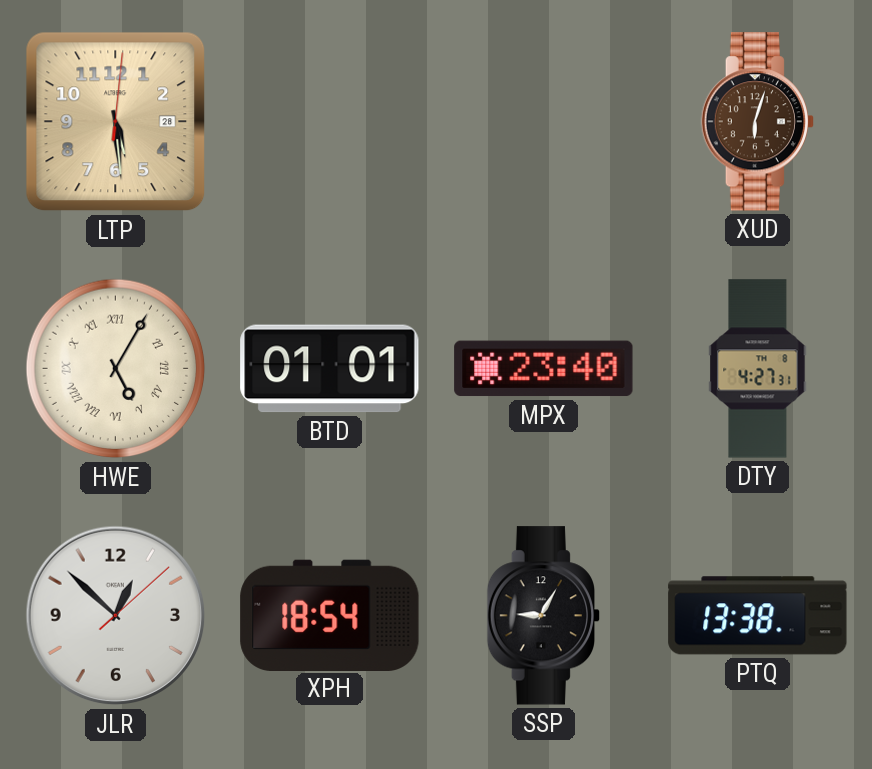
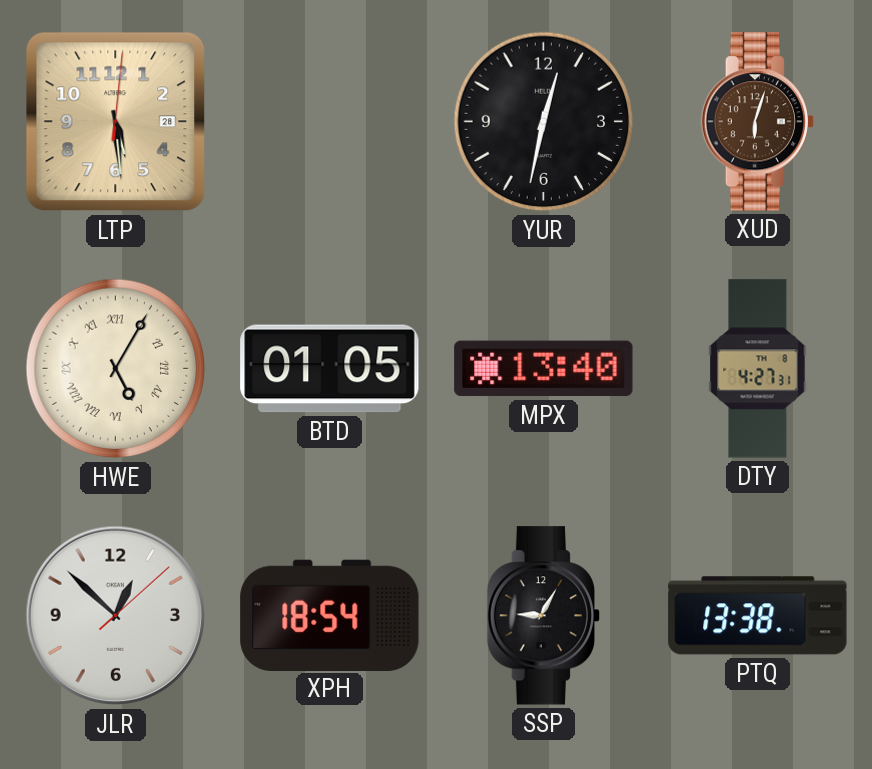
YUR: none -> 12:32 (544, 122)
BTD: 01:01 -> 01:05 (330, 369)
MPX: 23:40 -> 13:40 (544, 369)
